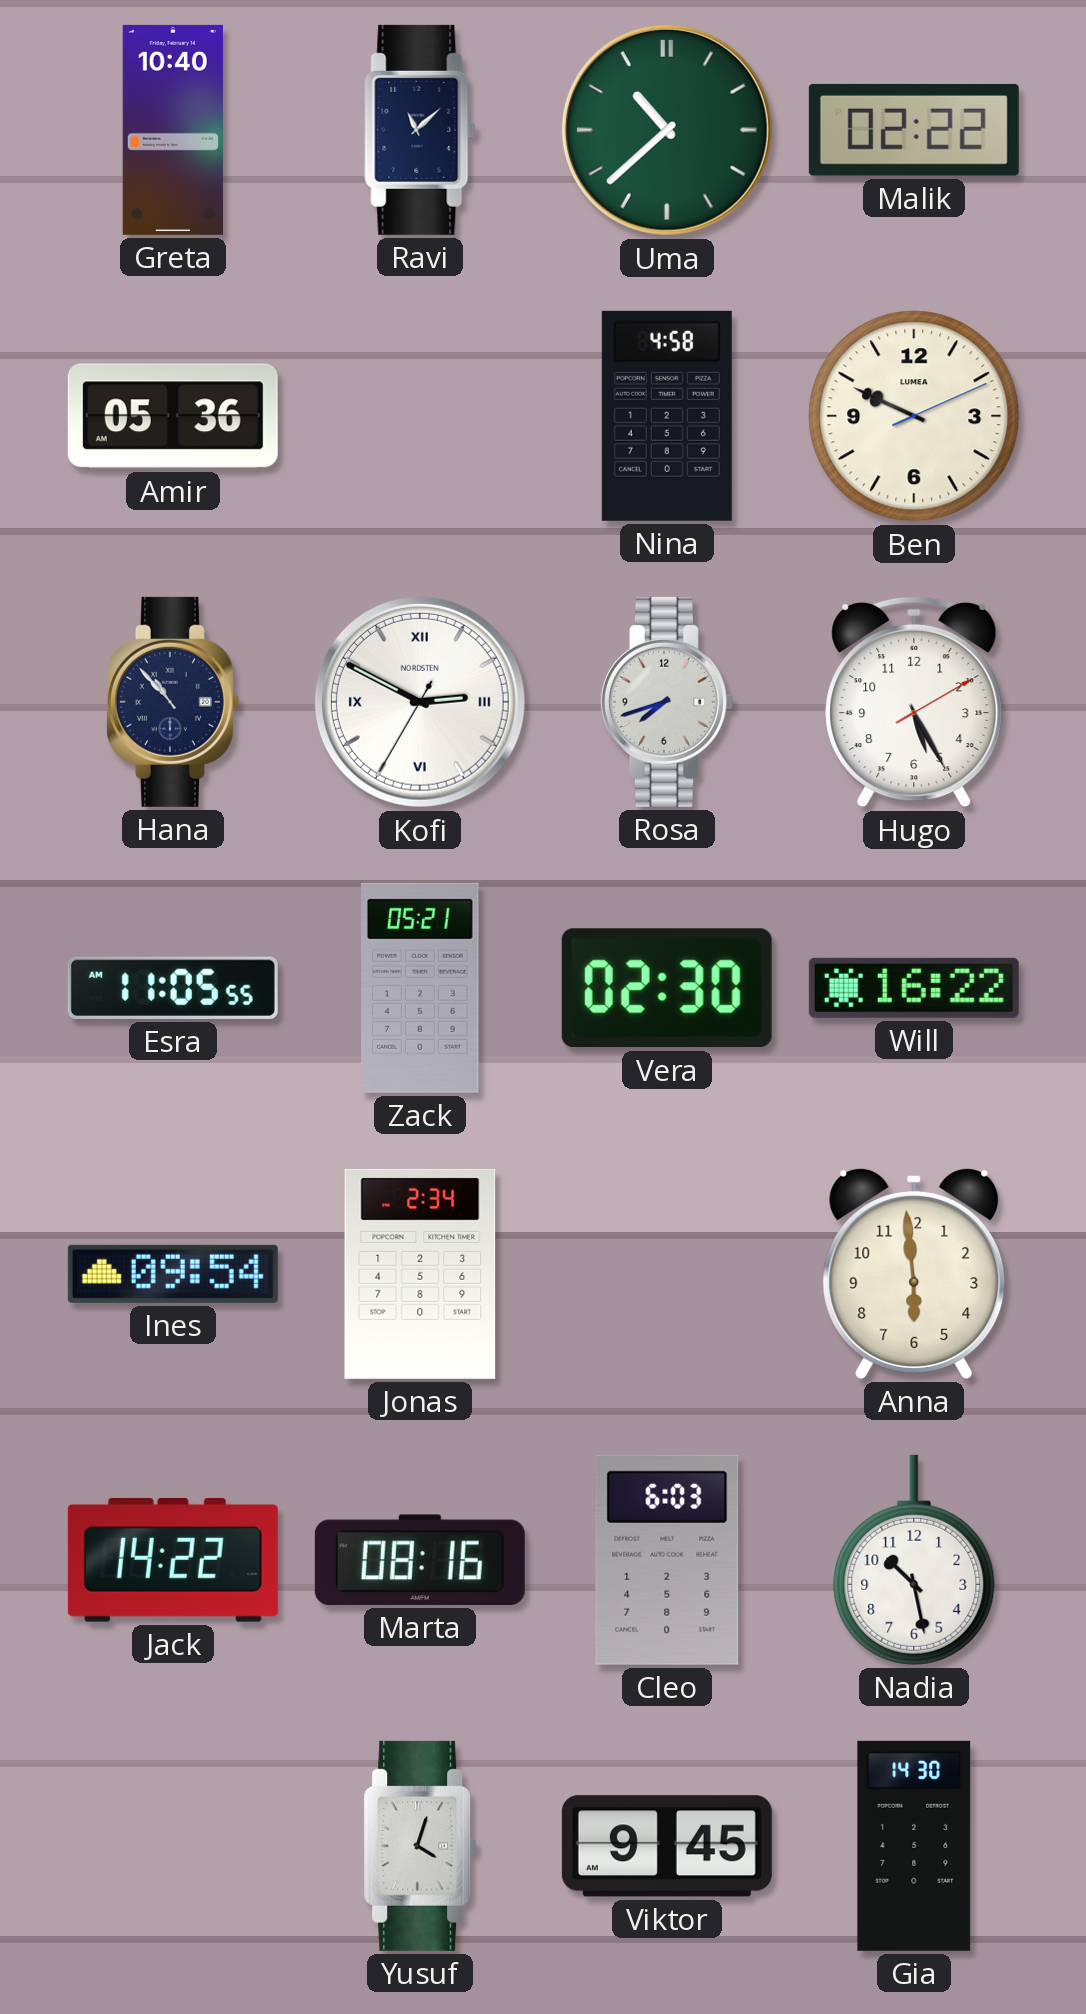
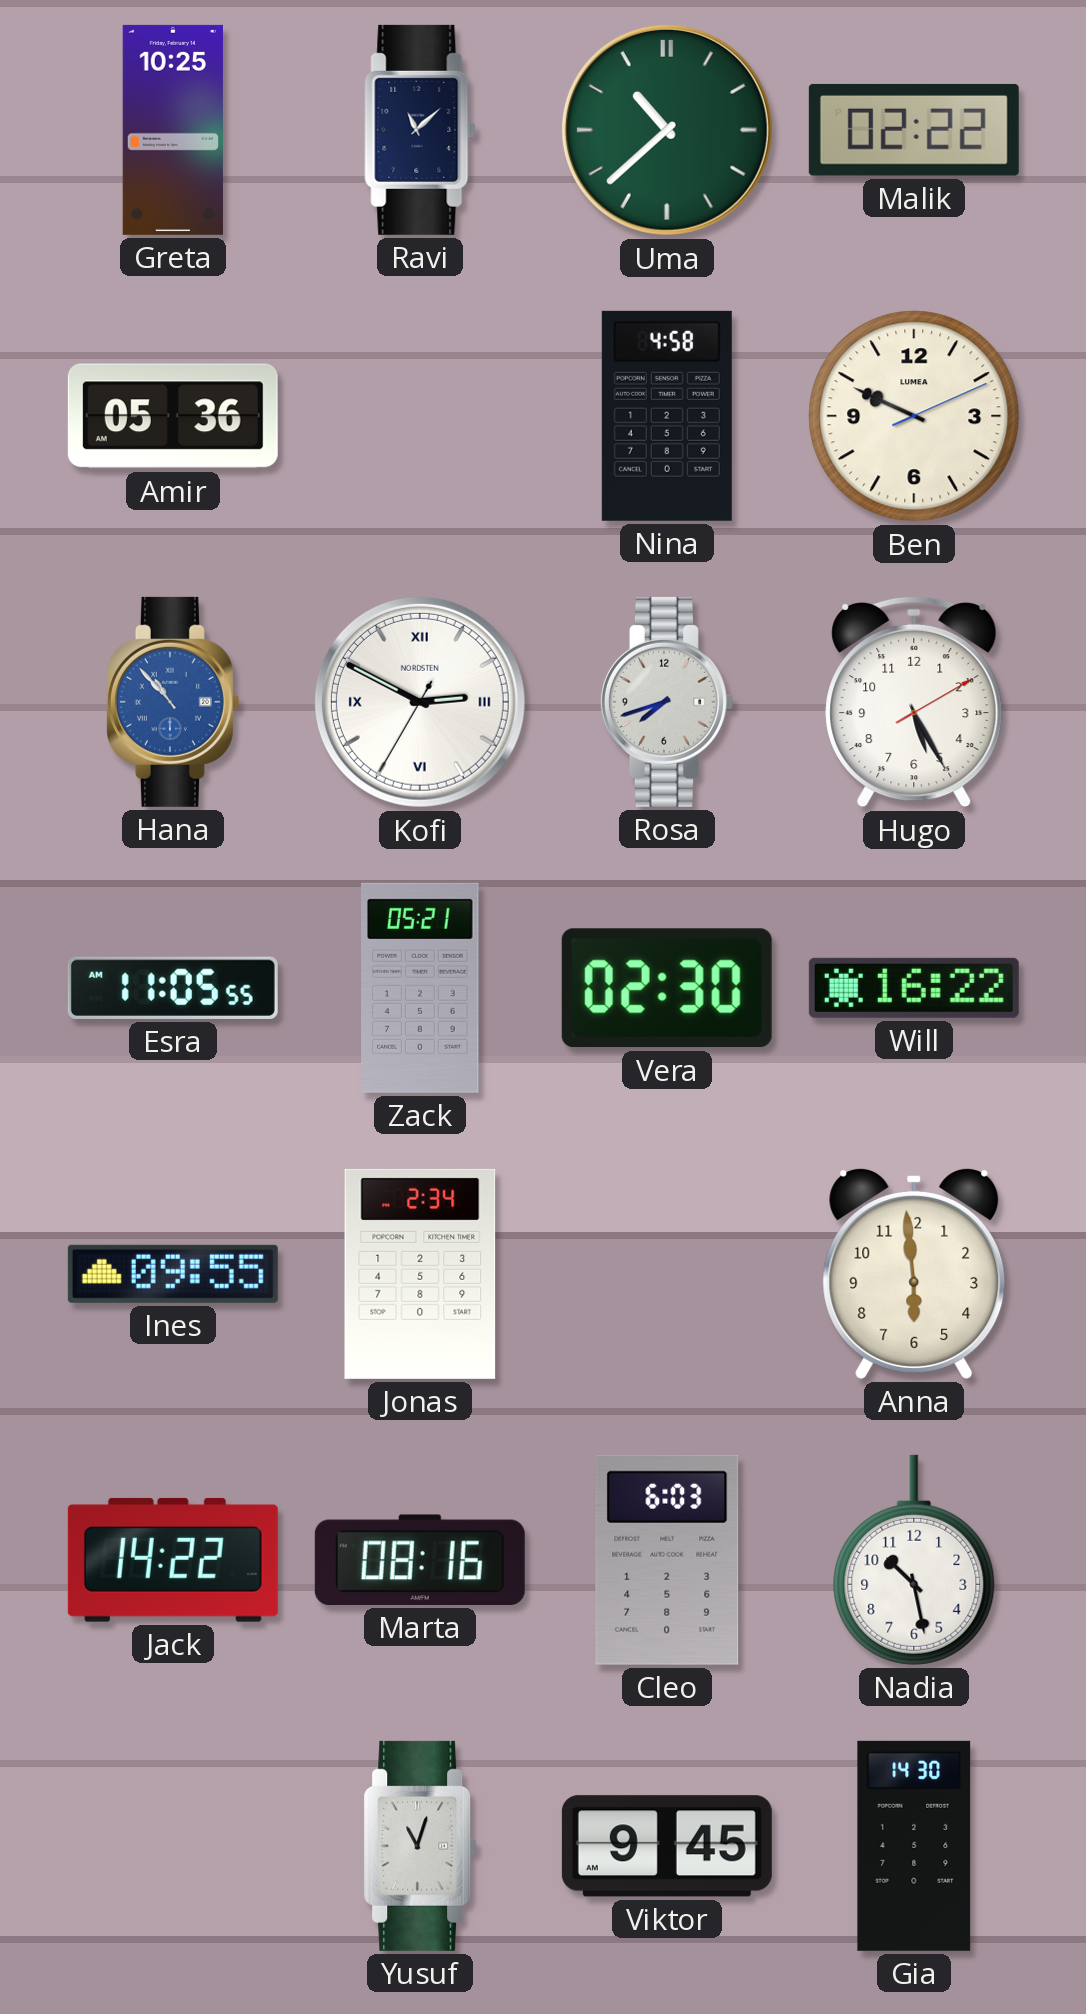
Greta: 10:40 -> 10:25 (173, 130)
Hana dial: navy -> blue (172, 702)
Ines: 09:54 -> 09:55 (173, 1274)
Yusuf: 4:03 -> 11:03 (420, 1846)
